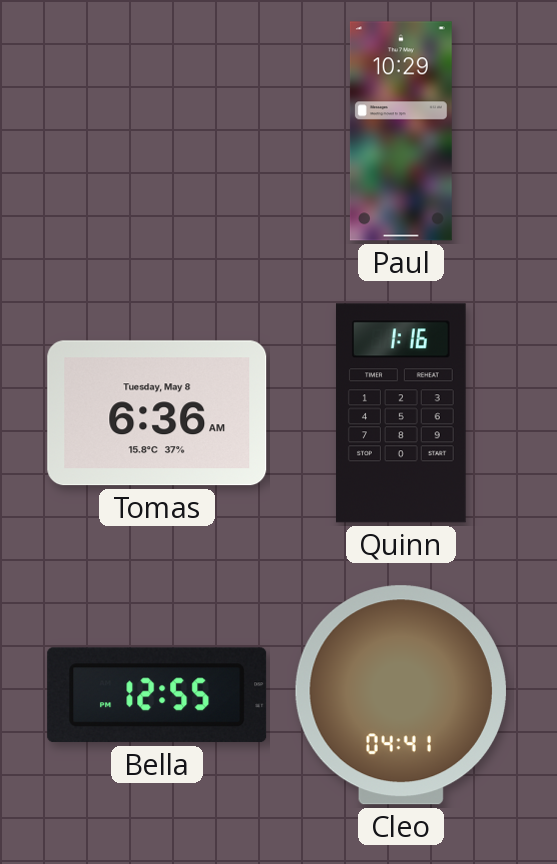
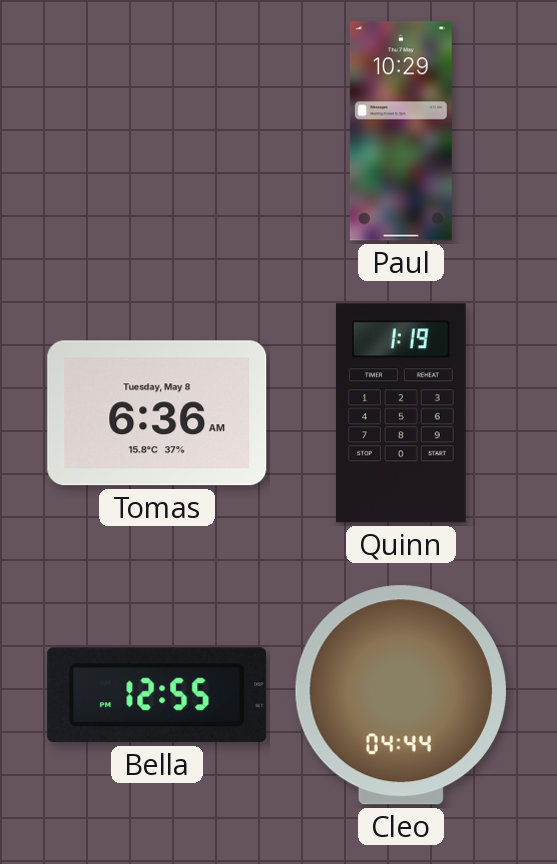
Quinn: 1:16 -> 1:19 (401, 413)
Cleo: 04:41 -> 04:44 (401, 695)
